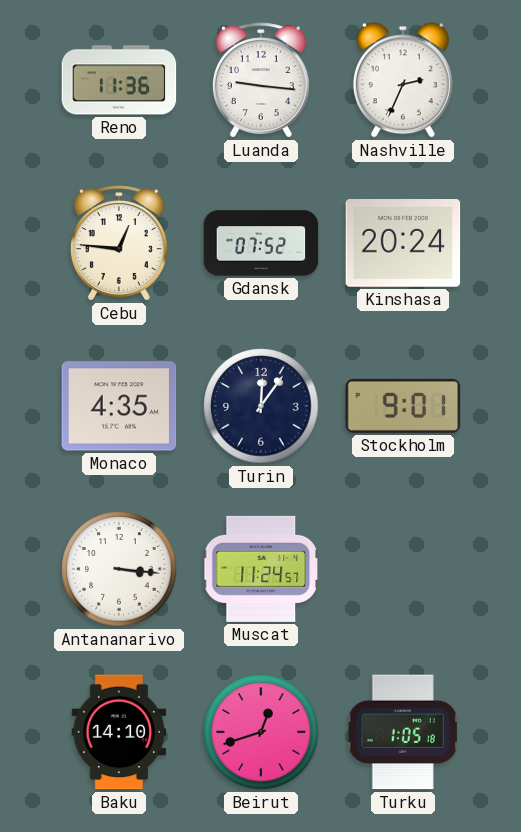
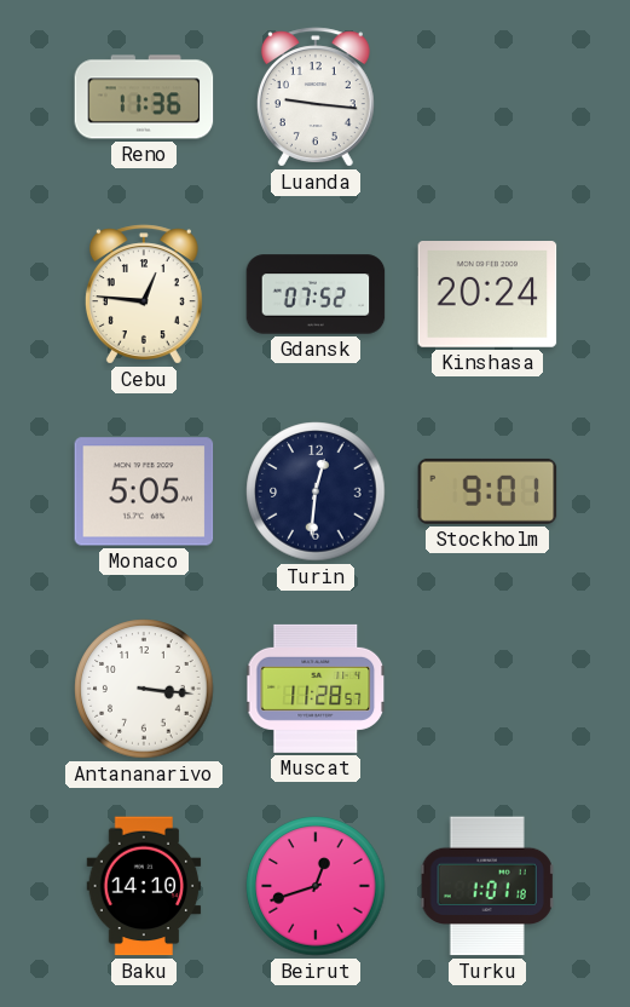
Nashville: 2:34 -> none (403, 80)
Monaco: 4:35 -> 5:05 (144, 491)
Turin: 12:06 -> 12:31 (316, 491)
Muscat: 11:24 -> 11:28 (317, 689)
Turku: 1:05 -> 1:01 (487, 886)
